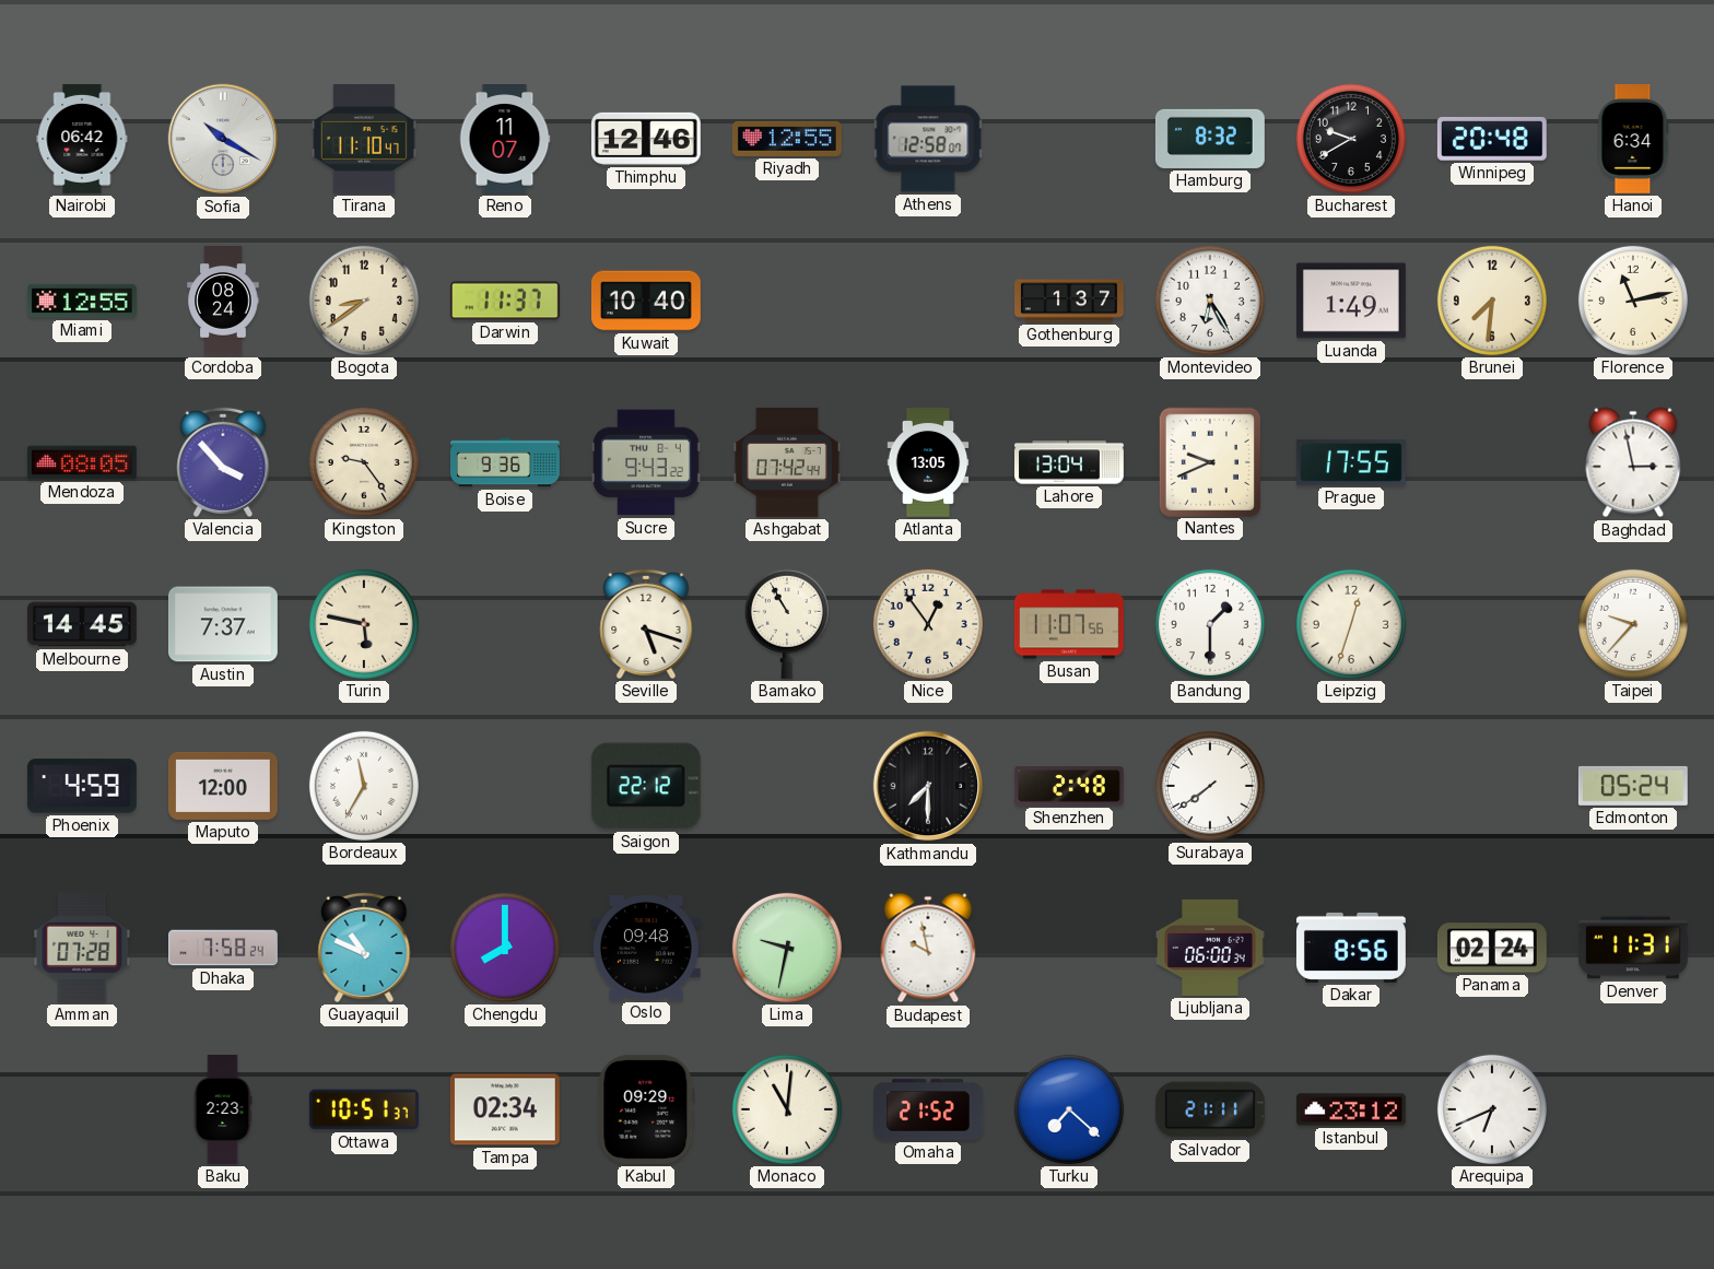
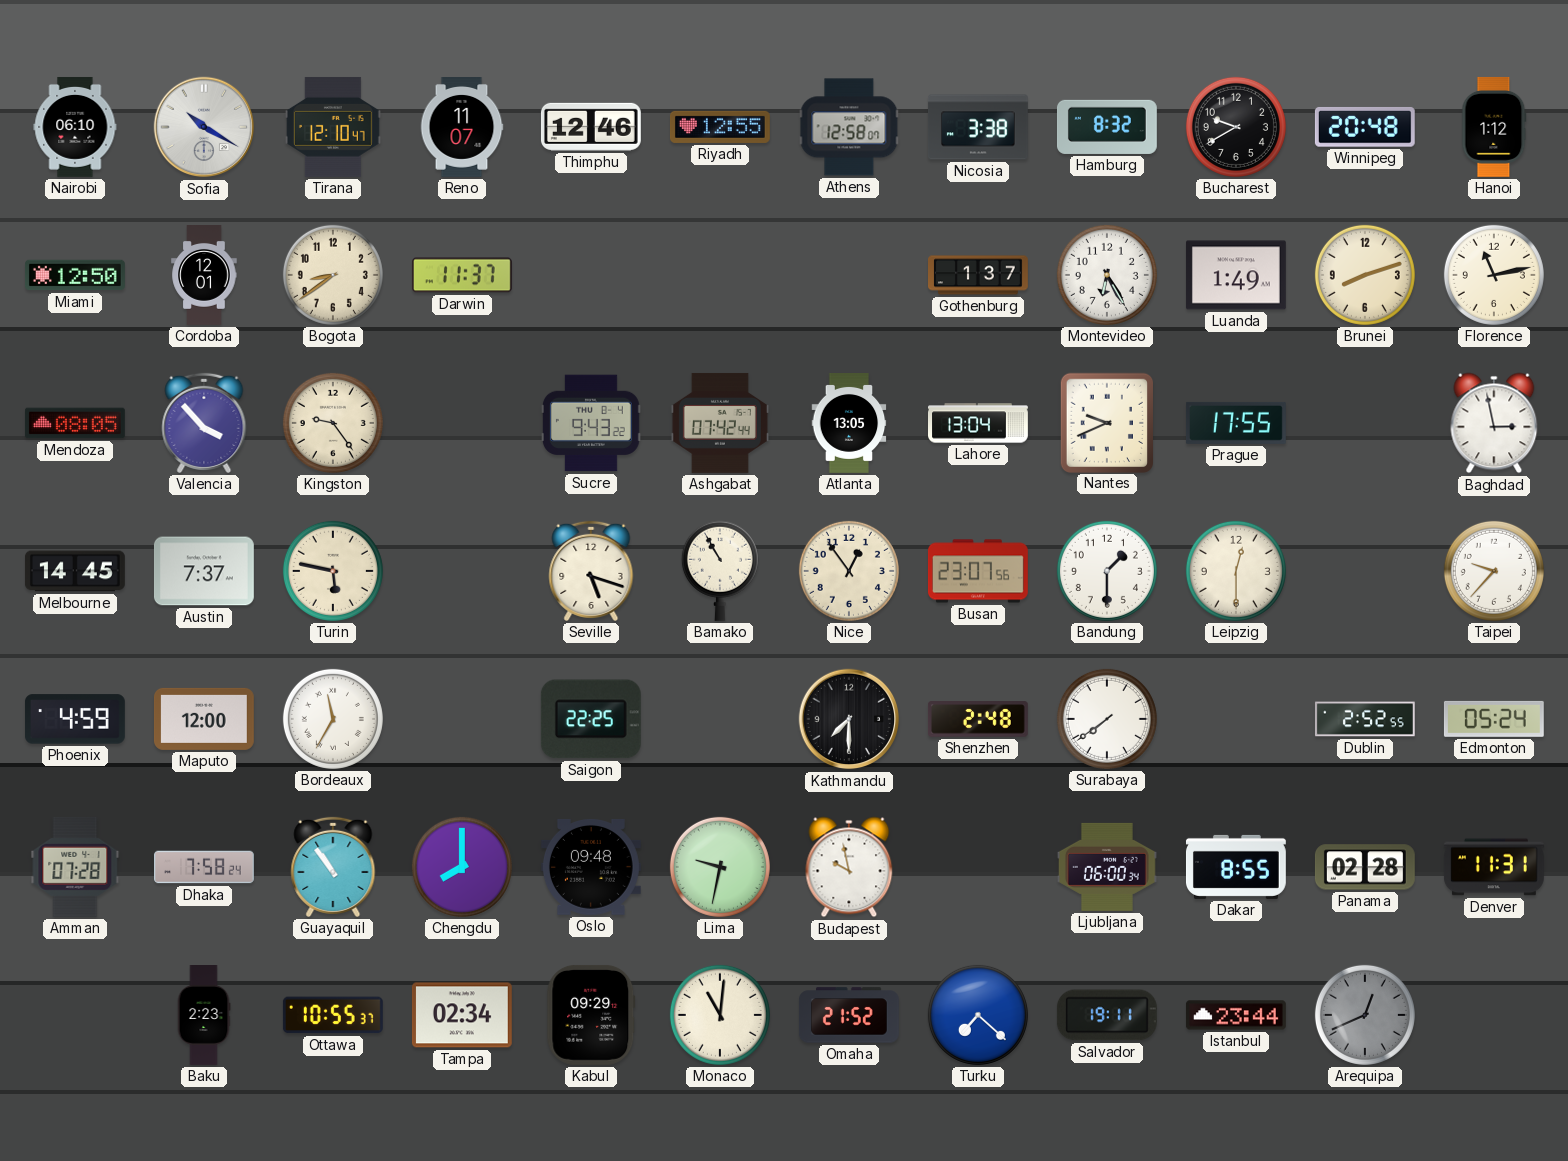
Nairobi: 06:42 -> 06:10 (75, 127)
Tirana: 11:10 -> 12:10 (333, 127)
Nicosia: none -> 3:38 (978, 127)
Hanoi: 6:34 -> 1:12 (1494, 127)
Miami: 12:55 -> 12:50 (76, 275)
Cordoba: 08:24 -> 12:01 (204, 276)
Kuwait: 10:40 -> none (646, 301)
Brunei: 7:31 -> 8:12 (1365, 275)
Boise: 9:36 -> none (506, 462)
Busan: 11:07 -> 23:07 (978, 571)
Leipzig: 12:33 -> 12:30 (1236, 571)
Saigon: 22:12 -> 22:25 (591, 719)
Dublin: none -> 2:52 (1365, 719)
Guayaquil: 10:49 -> 10:54 (333, 867)
Dakar: 8:56 -> 8:55 (1236, 867)
Panama: 02:24 -> 02:28 (1365, 867)
Ottawa: 10:51 -> 10:55 (333, 1015)
Salvador: 21:11 -> 19:11 (1107, 1015)
Istanbul: 23:12 -> 23:44 (1236, 1015)
Arequipa: 6:41 -> 12:41 (1365, 1015)
Arequipa dial: white -> grey (1365, 1015)
